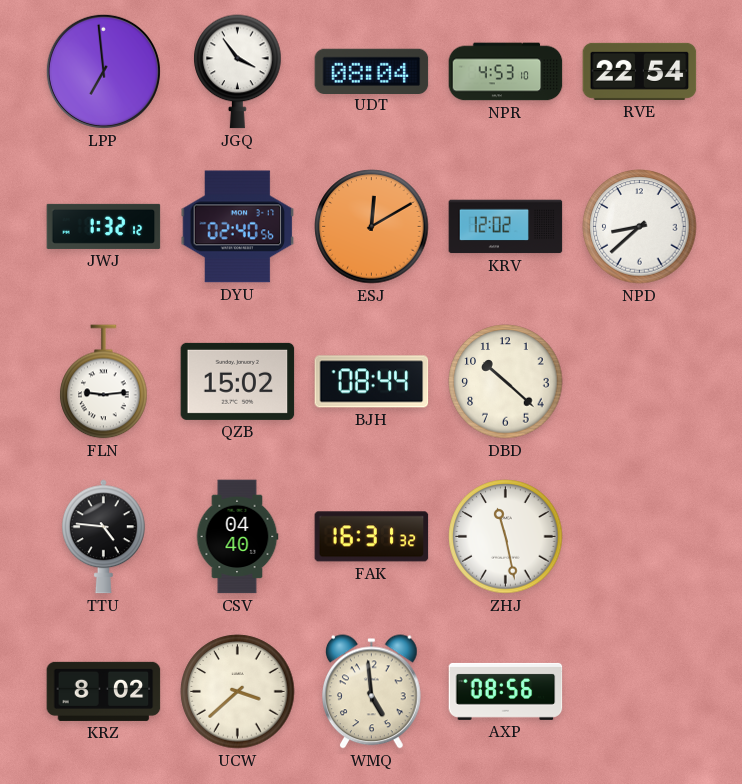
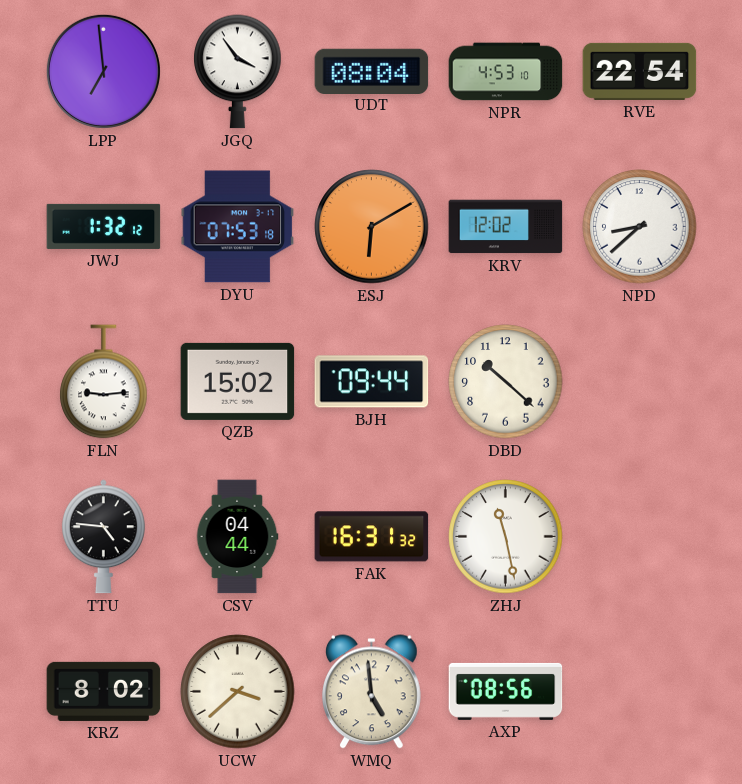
DYU: 02:40 -> 07:53 (238, 227)
ESJ: 12:10 -> 6:10 (372, 227)
BJH: 08:44 -> 09:44 (372, 382)
CSV: 04:40 -> 04:44 (237, 537)
